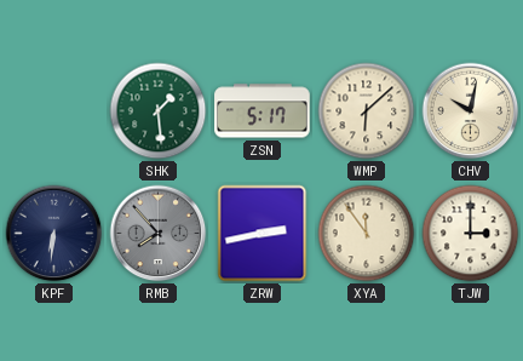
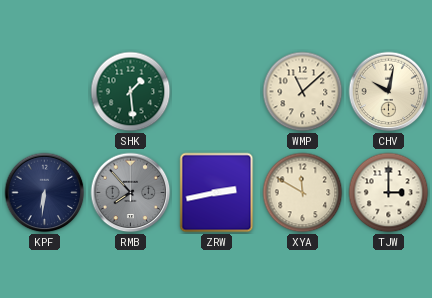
ZSN: 5:17 -> none (263, 111)
WMP: 6:08 -> 11:08 (303, 92)
XYA: 11:54 -> 11:50 (303, 193)
